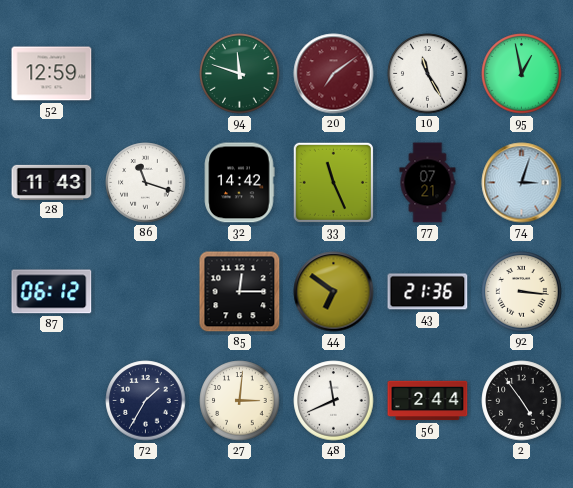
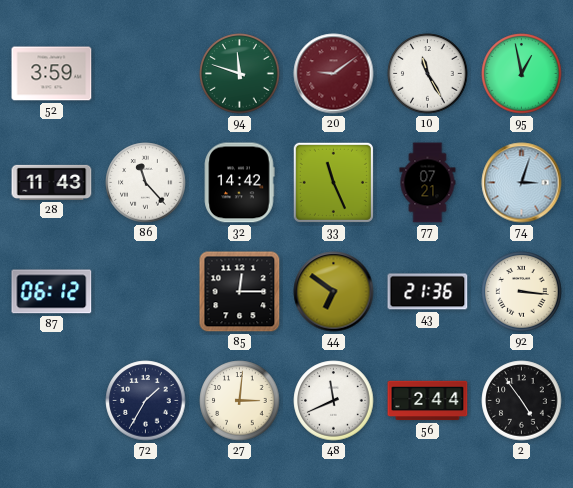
52: 12:59 -> 3:59 (52, 74)
20: 7:09 -> 9:09 (334, 74)
86: 11:18 -> 11:23 (146, 183)
